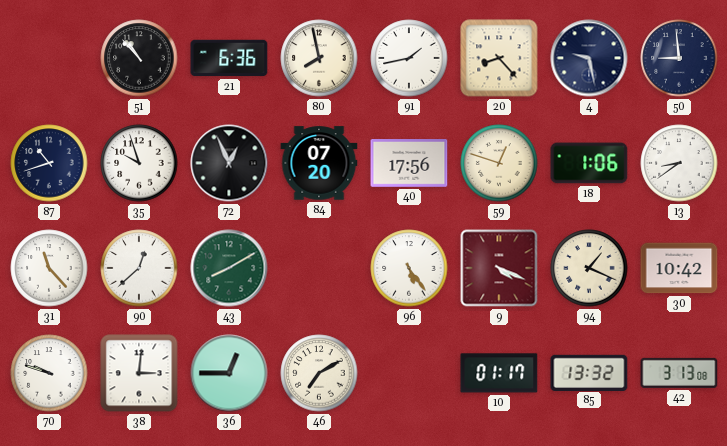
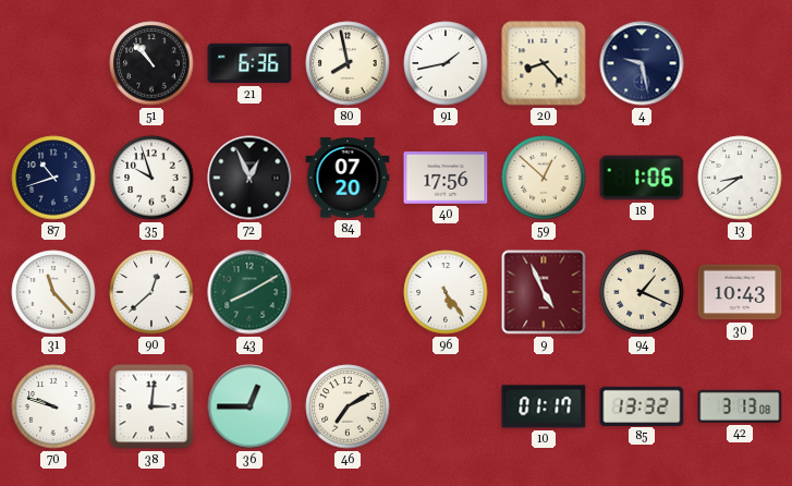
50: 8:59 -> none (679, 58)
59: 12:48 -> 12:52 (544, 178)
9: 4:19 -> 4:56 (544, 292)
30: 10:42 -> 10:43 (740, 292)
